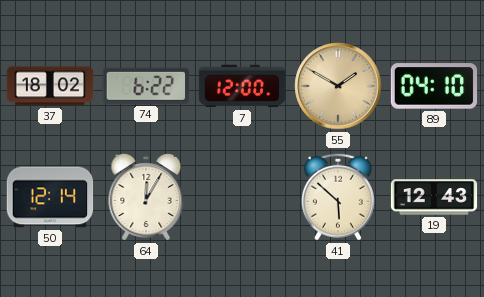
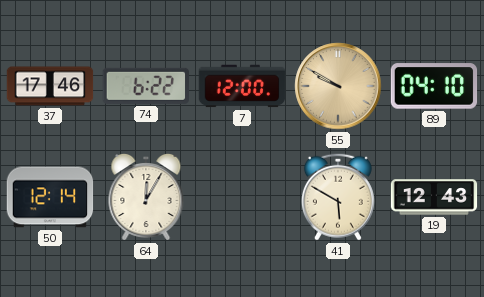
37: 18:02 -> 17:46 (50, 86)
55: 1:50 -> 9:50 (338, 86)
41: 5:52 -> 5:50 (338, 197)
